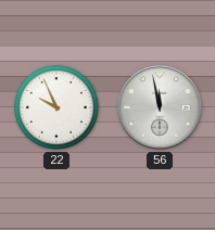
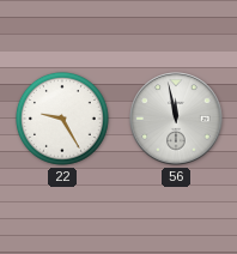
22: 9:56 -> 9:25 (62, 119)
